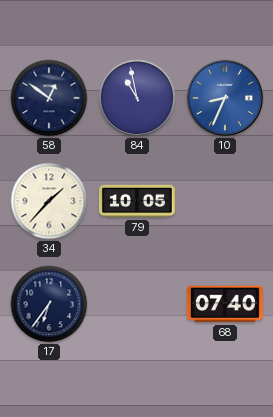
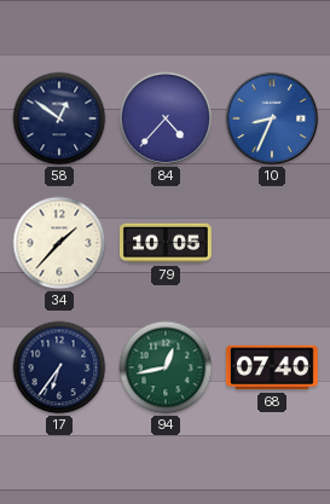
84: 10:58 -> 4:37 (166, 118)
94: none -> 12:43 (166, 367)
